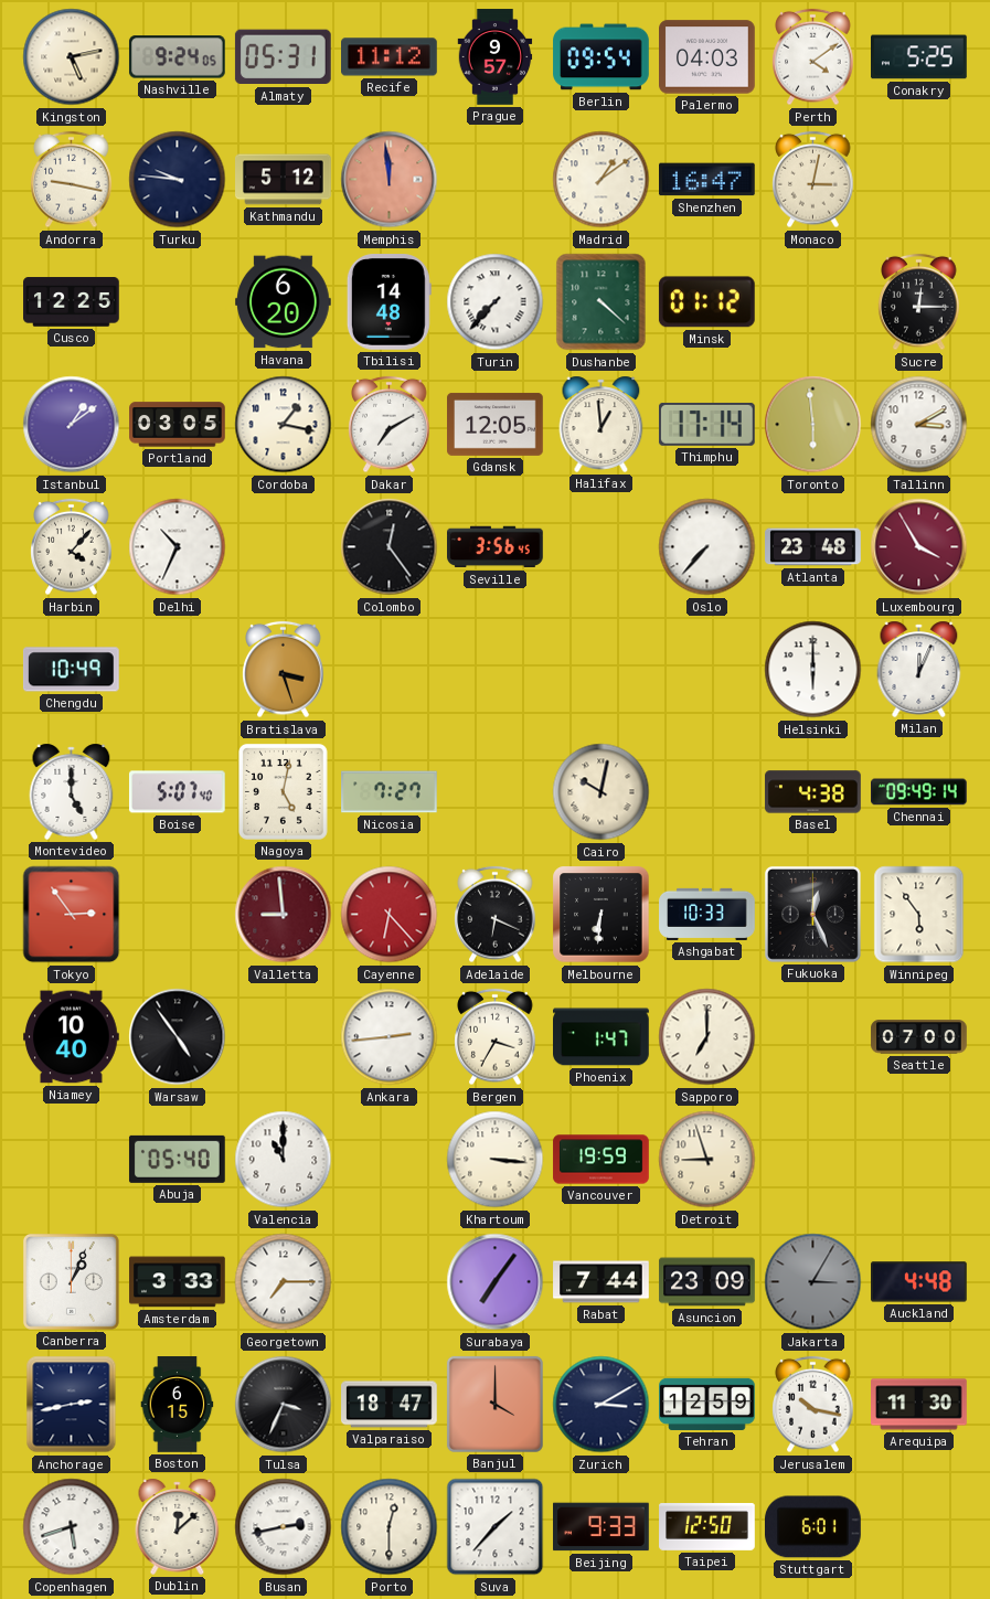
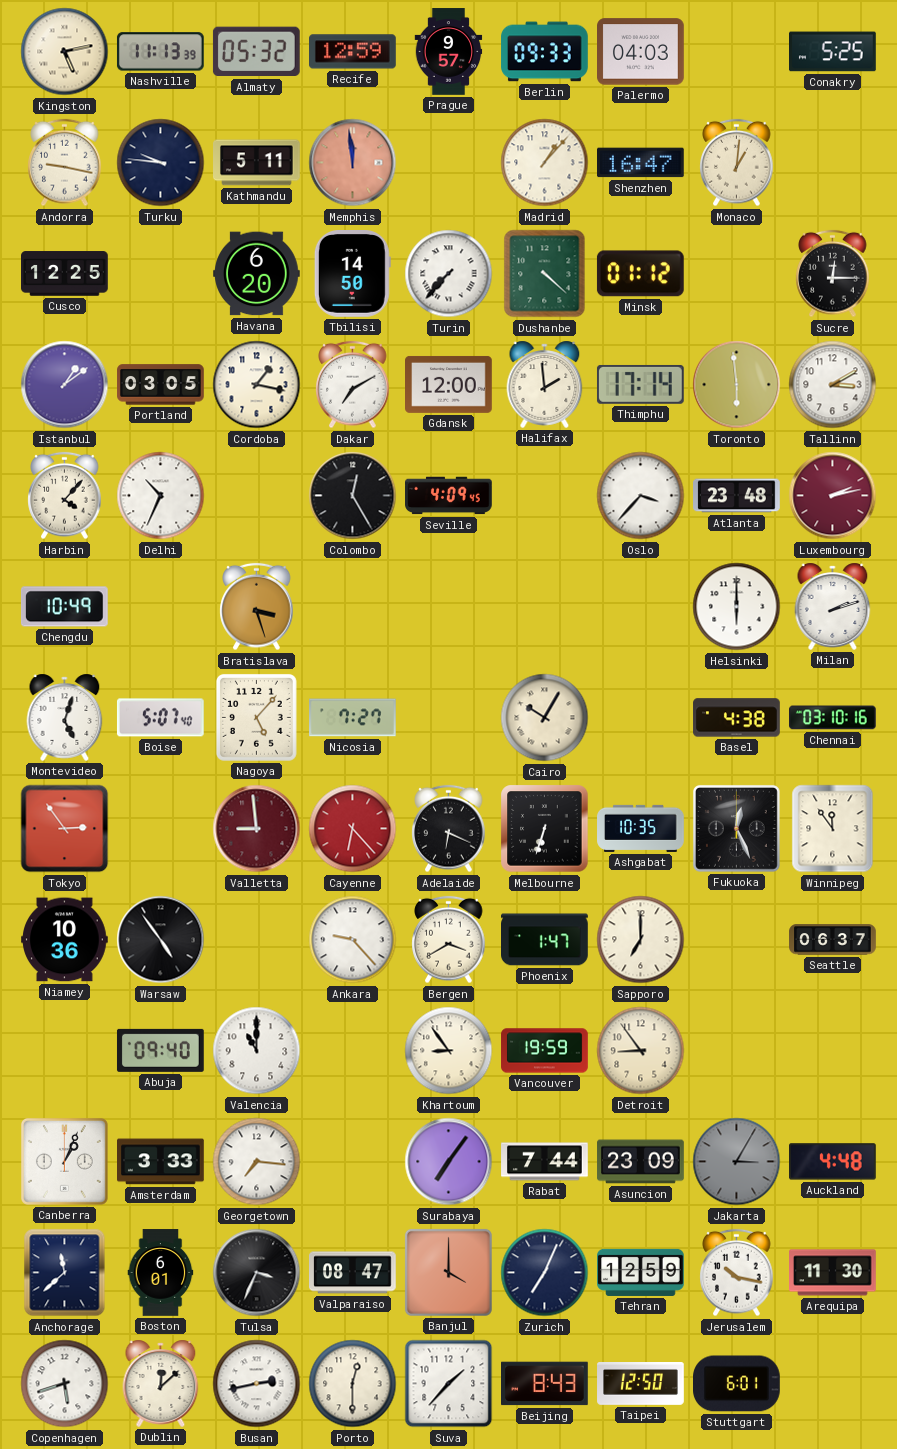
Nashville: 9:24 -> 11:13 (160, 52)
Almaty: 05:31 -> 05:32 (256, 52)
Recife: 11:12 -> 12:59 (353, 52)
Berlin: 09:54 -> 09:33 (545, 52)
Perth: 4:09 -> none (813, 57)
Kathmandu: 5:12 -> 5:11 (257, 163)
Madrid: 1:09 -> 1:07 (545, 163)
Monaco: 3:02 -> 1:01 (737, 163)
Tbilisi: 14:48 -> 14:50 (352, 274)
Gdansk: 12:05 -> 12:00 (449, 384)
Halifax: 12:59 -> 1:59 (545, 384)
Colombo: 12:24 -> 12:25 (353, 496)
Seville: 3:56 -> 4:09 (449, 496)
Oslo: 7:37 -> 3:37 (641, 496)
Luxembourg: 3:55 -> 2:13 (833, 496)
Milan: 12:04 -> 2:12 (833, 606)
Montevideo: 5:00 -> 5:03 (65, 717)
Nagoya: 5:02 -> 5:07 (256, 717)
Cairo: 10:02 -> 10:05 (545, 718)
Chennai: 09:49 -> 03:10 (833, 718)
Melbourne: 6:31 -> 6:33 (545, 829)
Ashgabat: 10:33 -> 10:35 (641, 828)
Winnipeg: 5:54 -> 11:54 (833, 829)
Niamey: 10:40 -> 10:36 (65, 940)
Ankara: 2:44 -> 9:23 (353, 940)
Bergen: 3:35 -> 3:40 (449, 940)
Seattle: 07:00 -> 06:37 (833, 940)
Abuja: 05:40 -> 09:40 (160, 1050)
Khartoum: 3:16 -> 8:54 (449, 1051)
Detroit: 8:57 -> 8:54 (641, 1051)
Georgetown: 7:15 -> 7:16 (257, 1162)
Anchorage: 2:43 -> 11:38 (65, 1273)
Boston: 6:15 -> 6:01 (161, 1273)
Valparaiso: 18:47 -> 08:47 (353, 1273)
Zurich: 3:10 -> 7:04 (545, 1273)
Beijing: 9:33 -> 8:43 (545, 1384)
